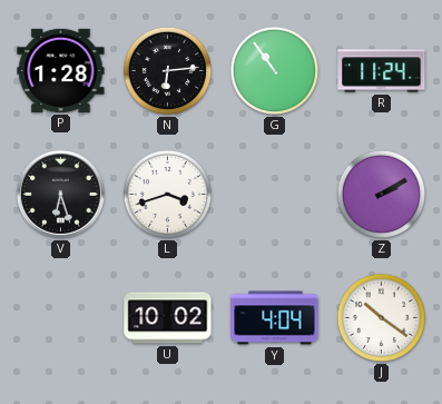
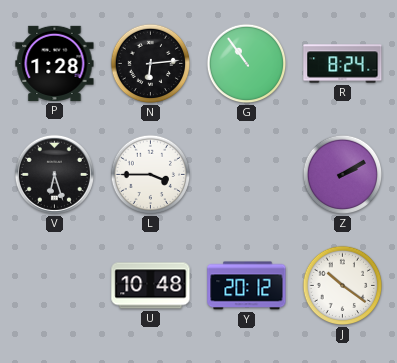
R: 11:24 -> 8:24 (343, 64)
L: 3:42 -> 3:45 (151, 175)
U: 10:02 -> 10:48 (151, 286)
Y: 4:04 -> 20:12 (247, 286)
